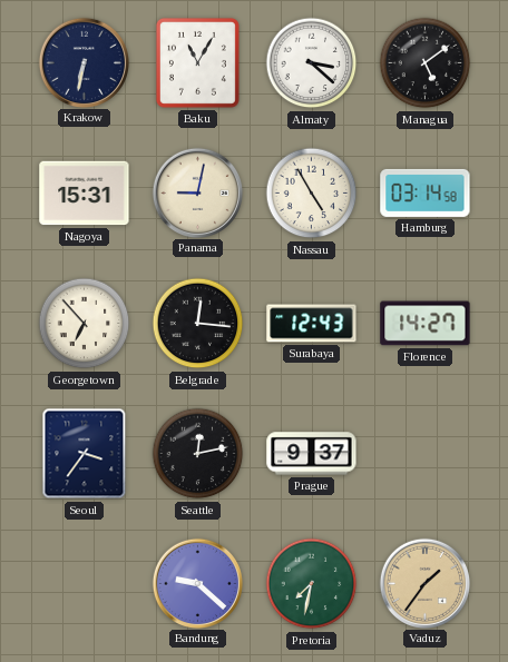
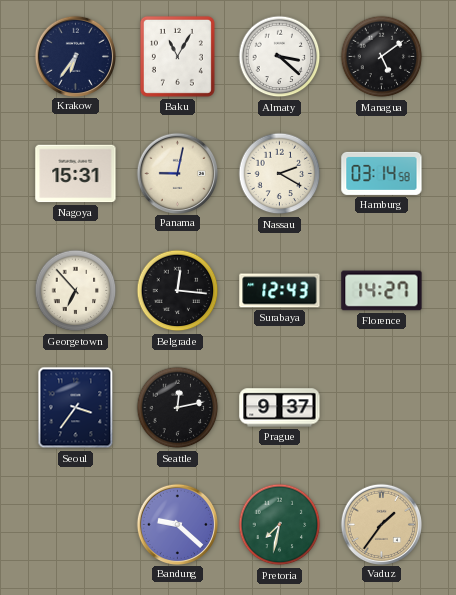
Krakow: 6:32 -> 6:36 (75, 56)
Nassau: 4:55 -> 2:20 (280, 174)
